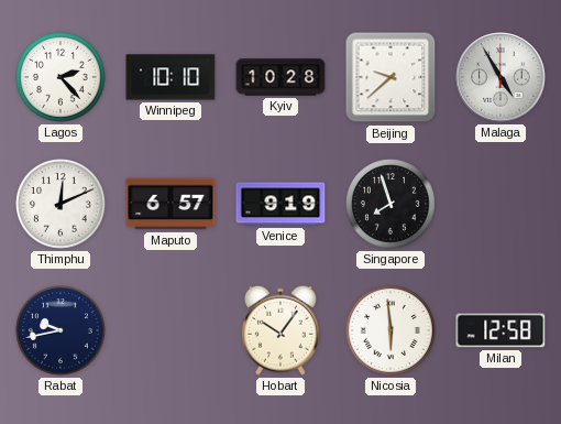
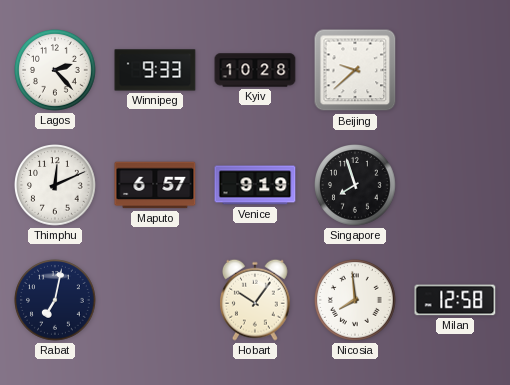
Winnipeg: 10:10 -> 9:33 (155, 70)
Malaga: 4:55 -> none (501, 77)
Rabat: 9:43 -> 7:02 (56, 301)
Nicosia: 5:59 -> 7:59 (356, 301)
